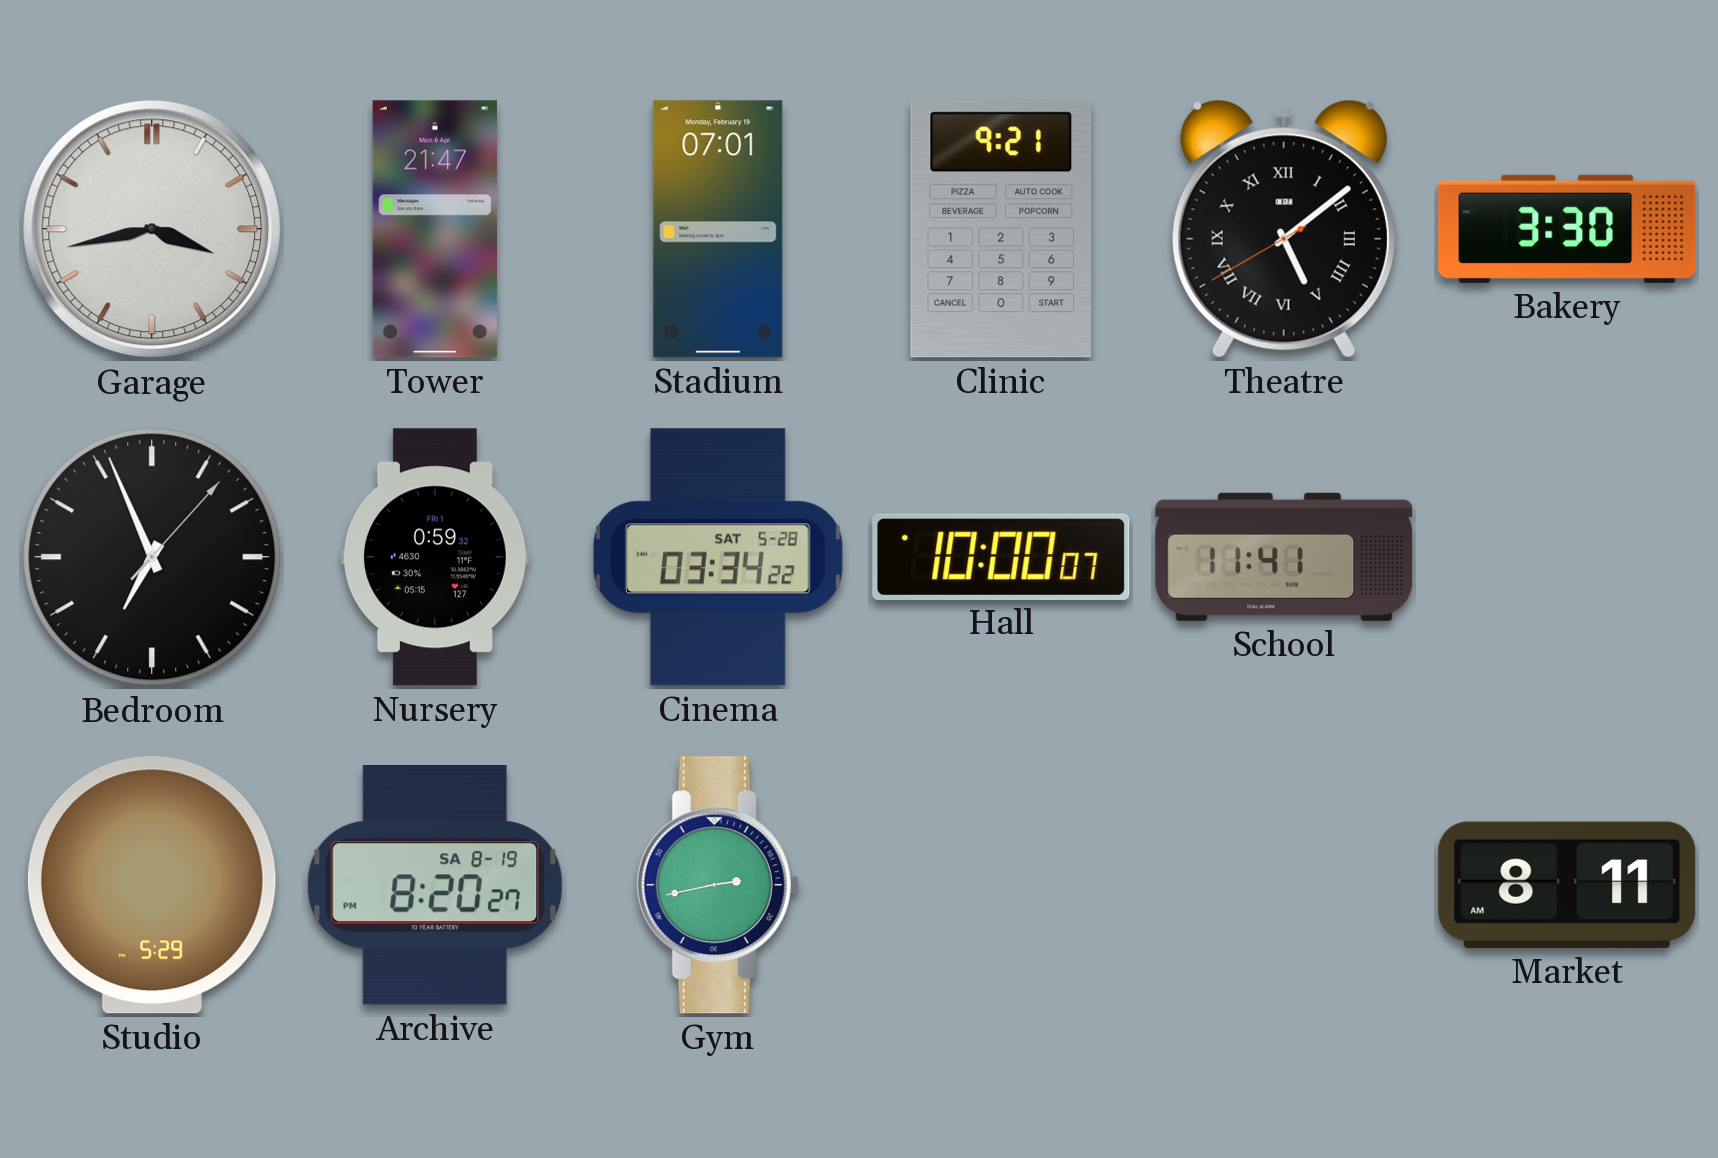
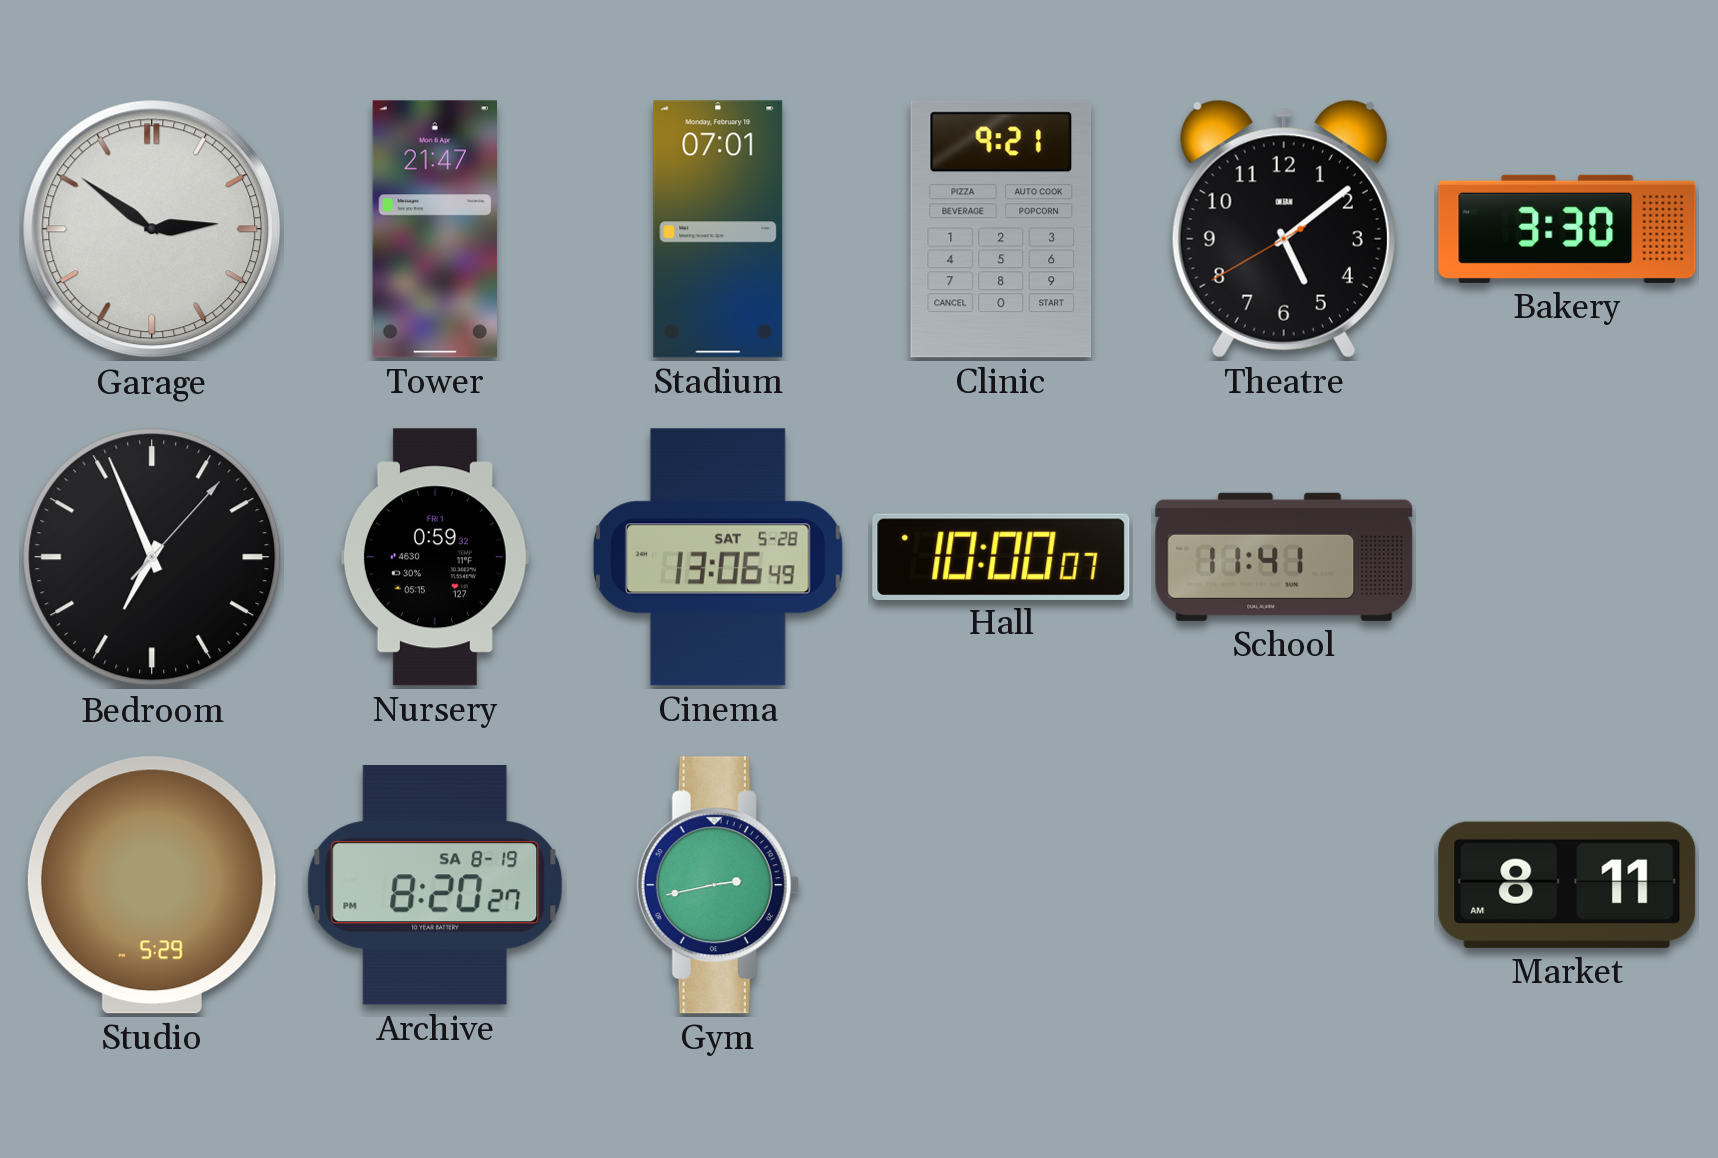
Garage: 3:43 -> 2:51 (152, 229)
Theatre numerals: Roman -> Arabic (1284, 229)
Cinema: 03:34 -> 13:06 (718, 557)
